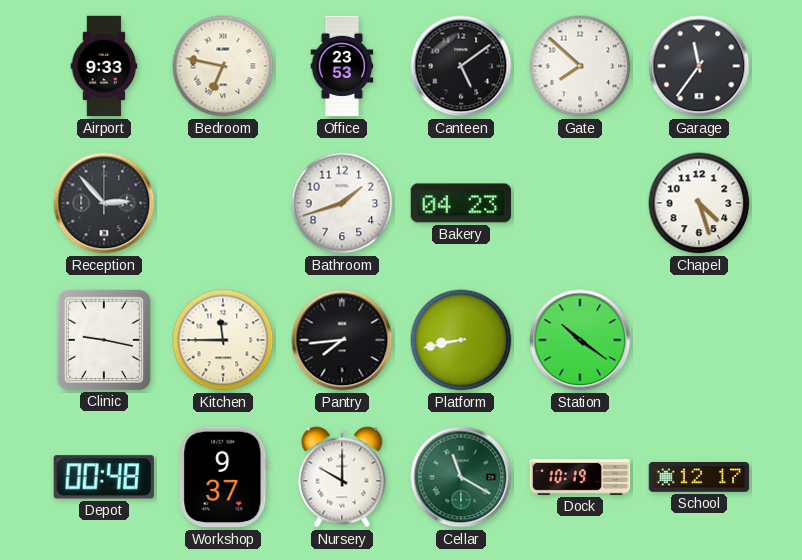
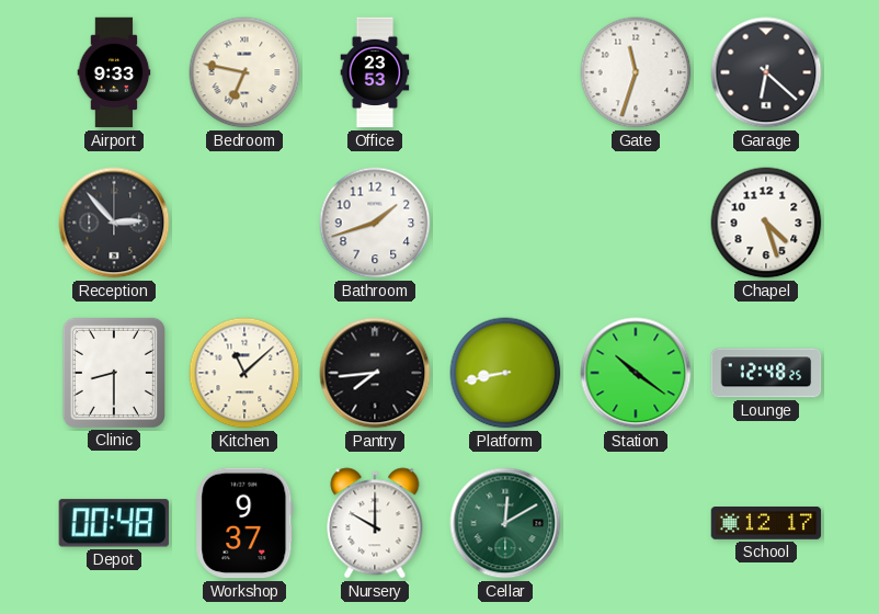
Canteen: 5:09 -> none (461, 66)
Gate: 7:52 -> 11:33 (636, 72)
Garage: 11:36 -> 6:22 (766, 72)
Bakery: 04:23 -> none (461, 203)
Clinic: 9:17 -> 8:30 (114, 372)
Kitchen: 11:45 -> 11:08 (244, 373)
Lounge: none -> 12:48 (766, 373)
Cellar: 11:20 -> 12:10 (505, 523)
Dock: 10:19 -> none (580, 477)
